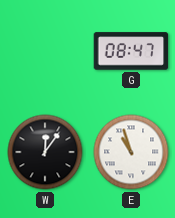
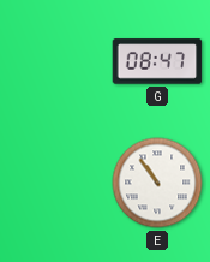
W: 12:06 -> none (45, 152)
E: 10:57 -> 10:54 (157, 183)
